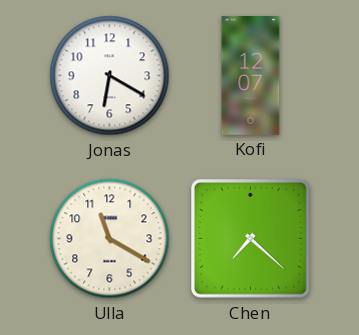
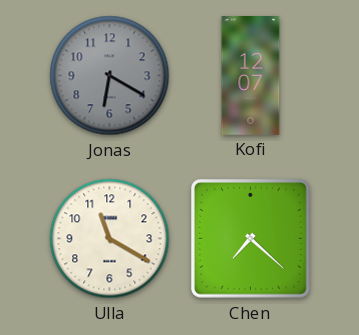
Jonas dial: white -> grey (110, 76)
